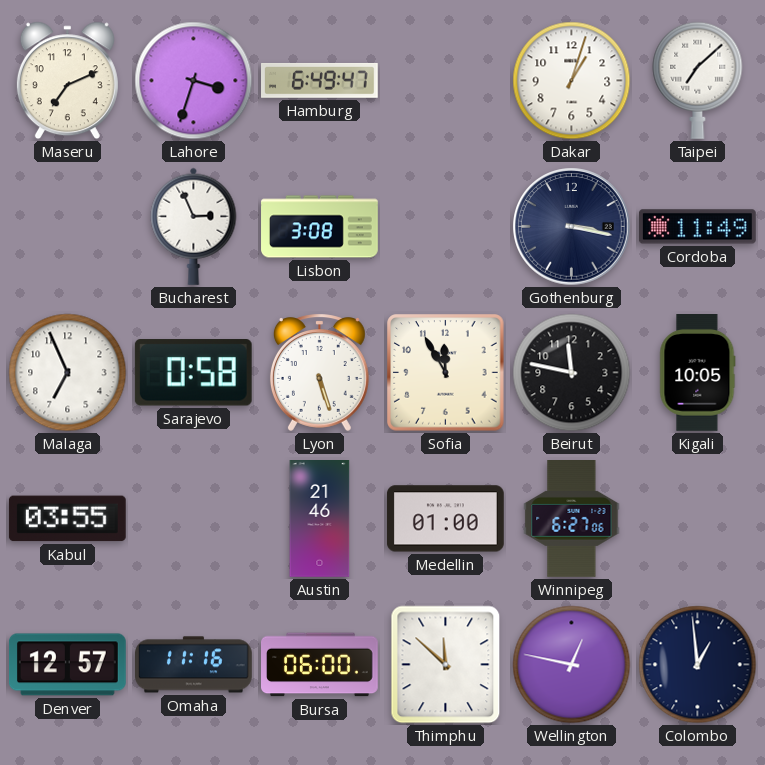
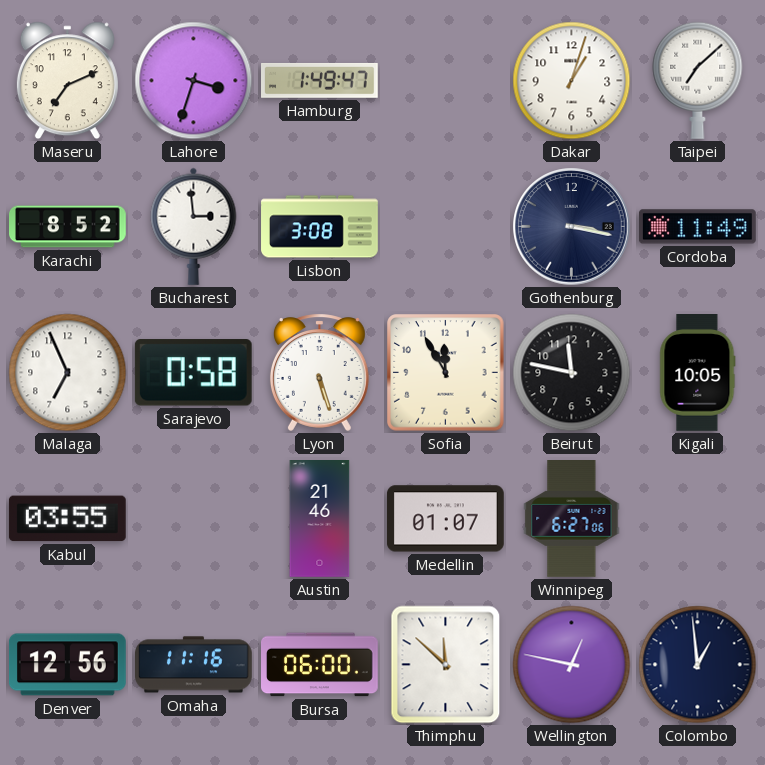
Hamburg: 6:49 -> 1:49 (320, 80)
Karachi: none -> 8:52 (68, 227)
Bucharest: 2:56 -> 2:59 (194, 226)
Medellin: 01:00 -> 01:07 (446, 519)
Denver: 12:57 -> 12:56 (67, 665)
